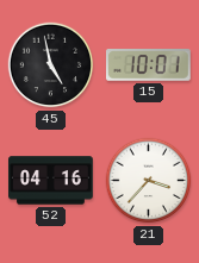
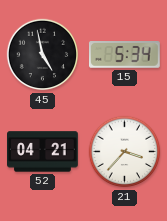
15: 10:01 -> 5:34 (124, 55)
52: 04:16 -> 04:21 (43, 152)
